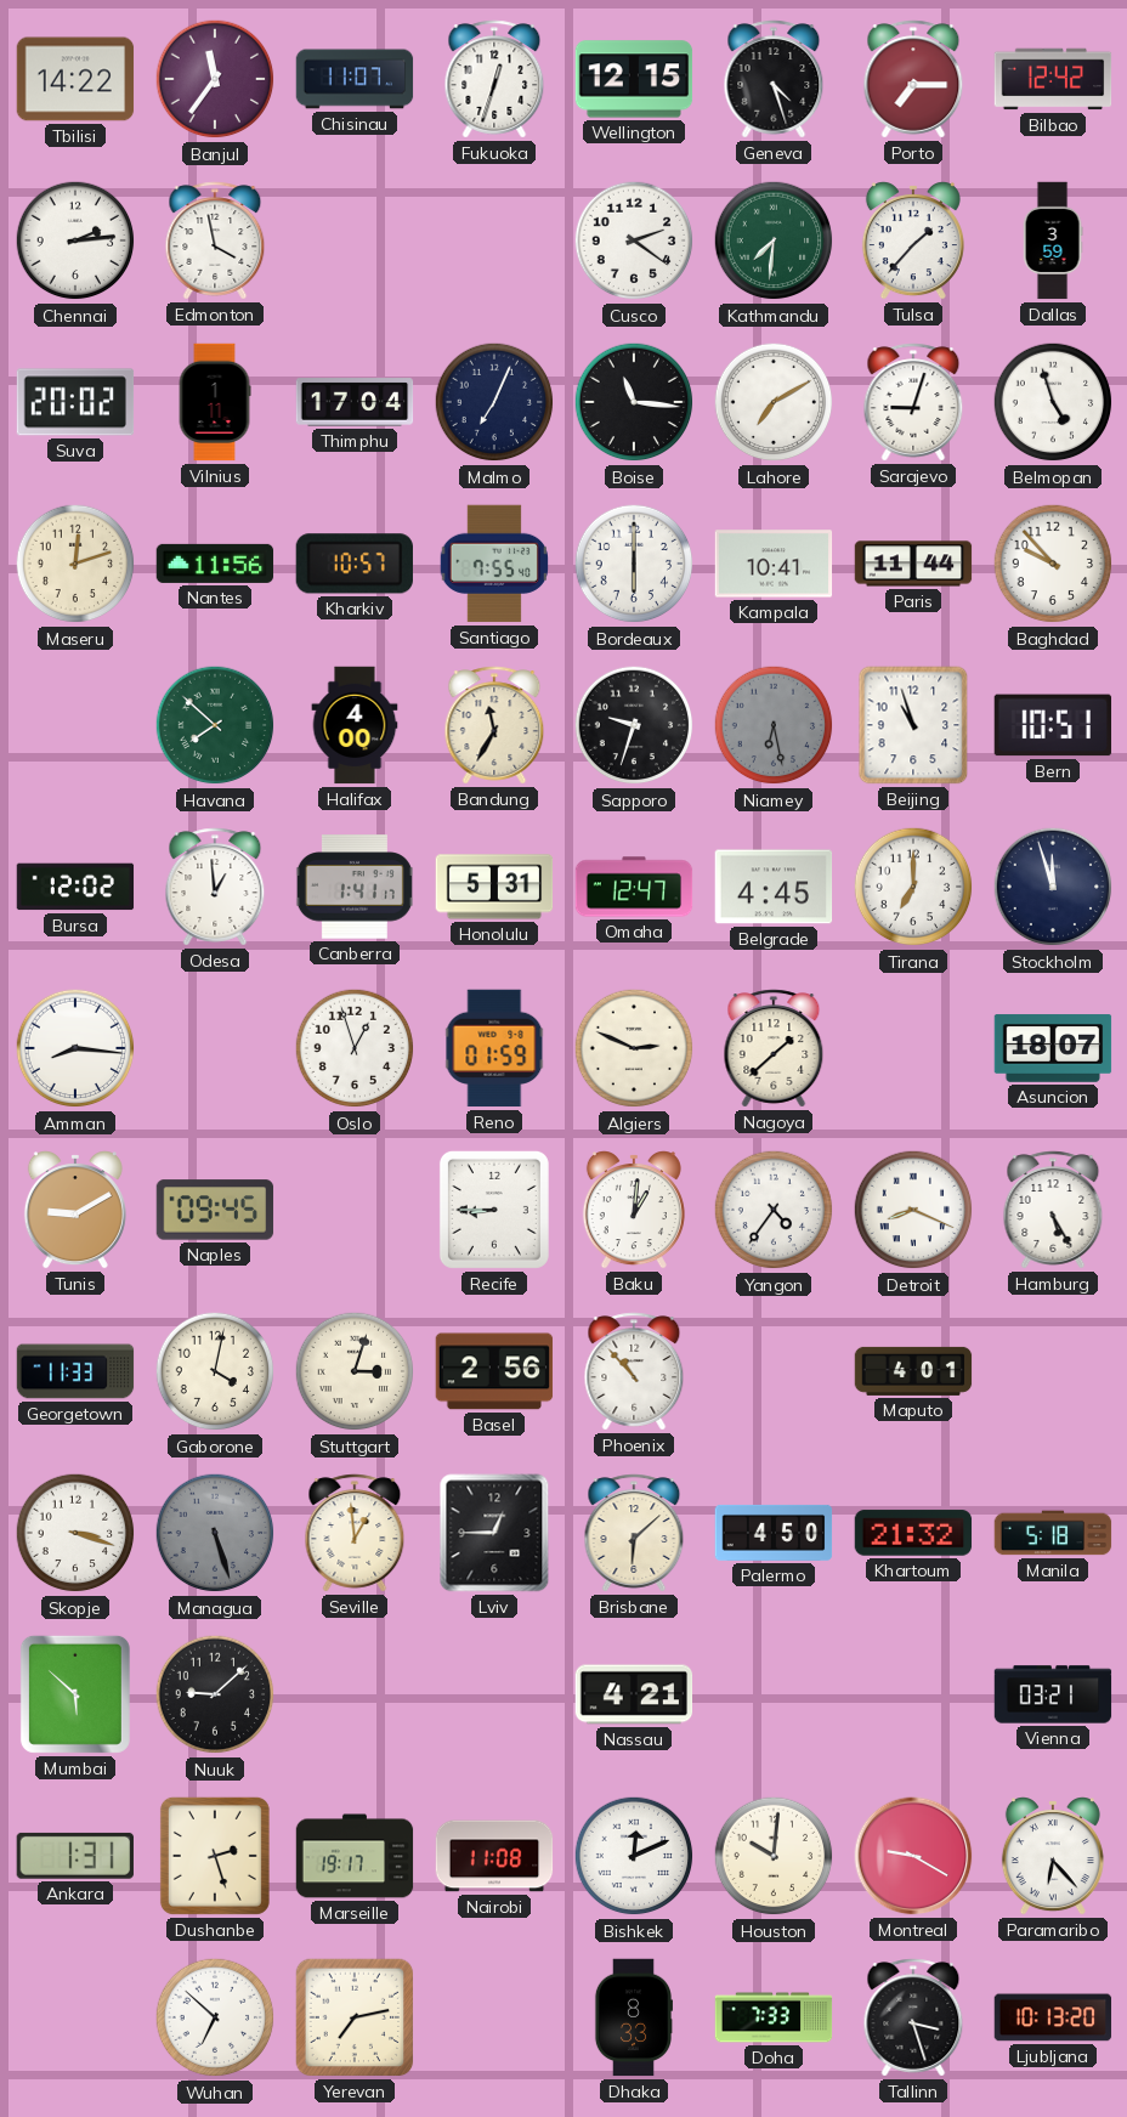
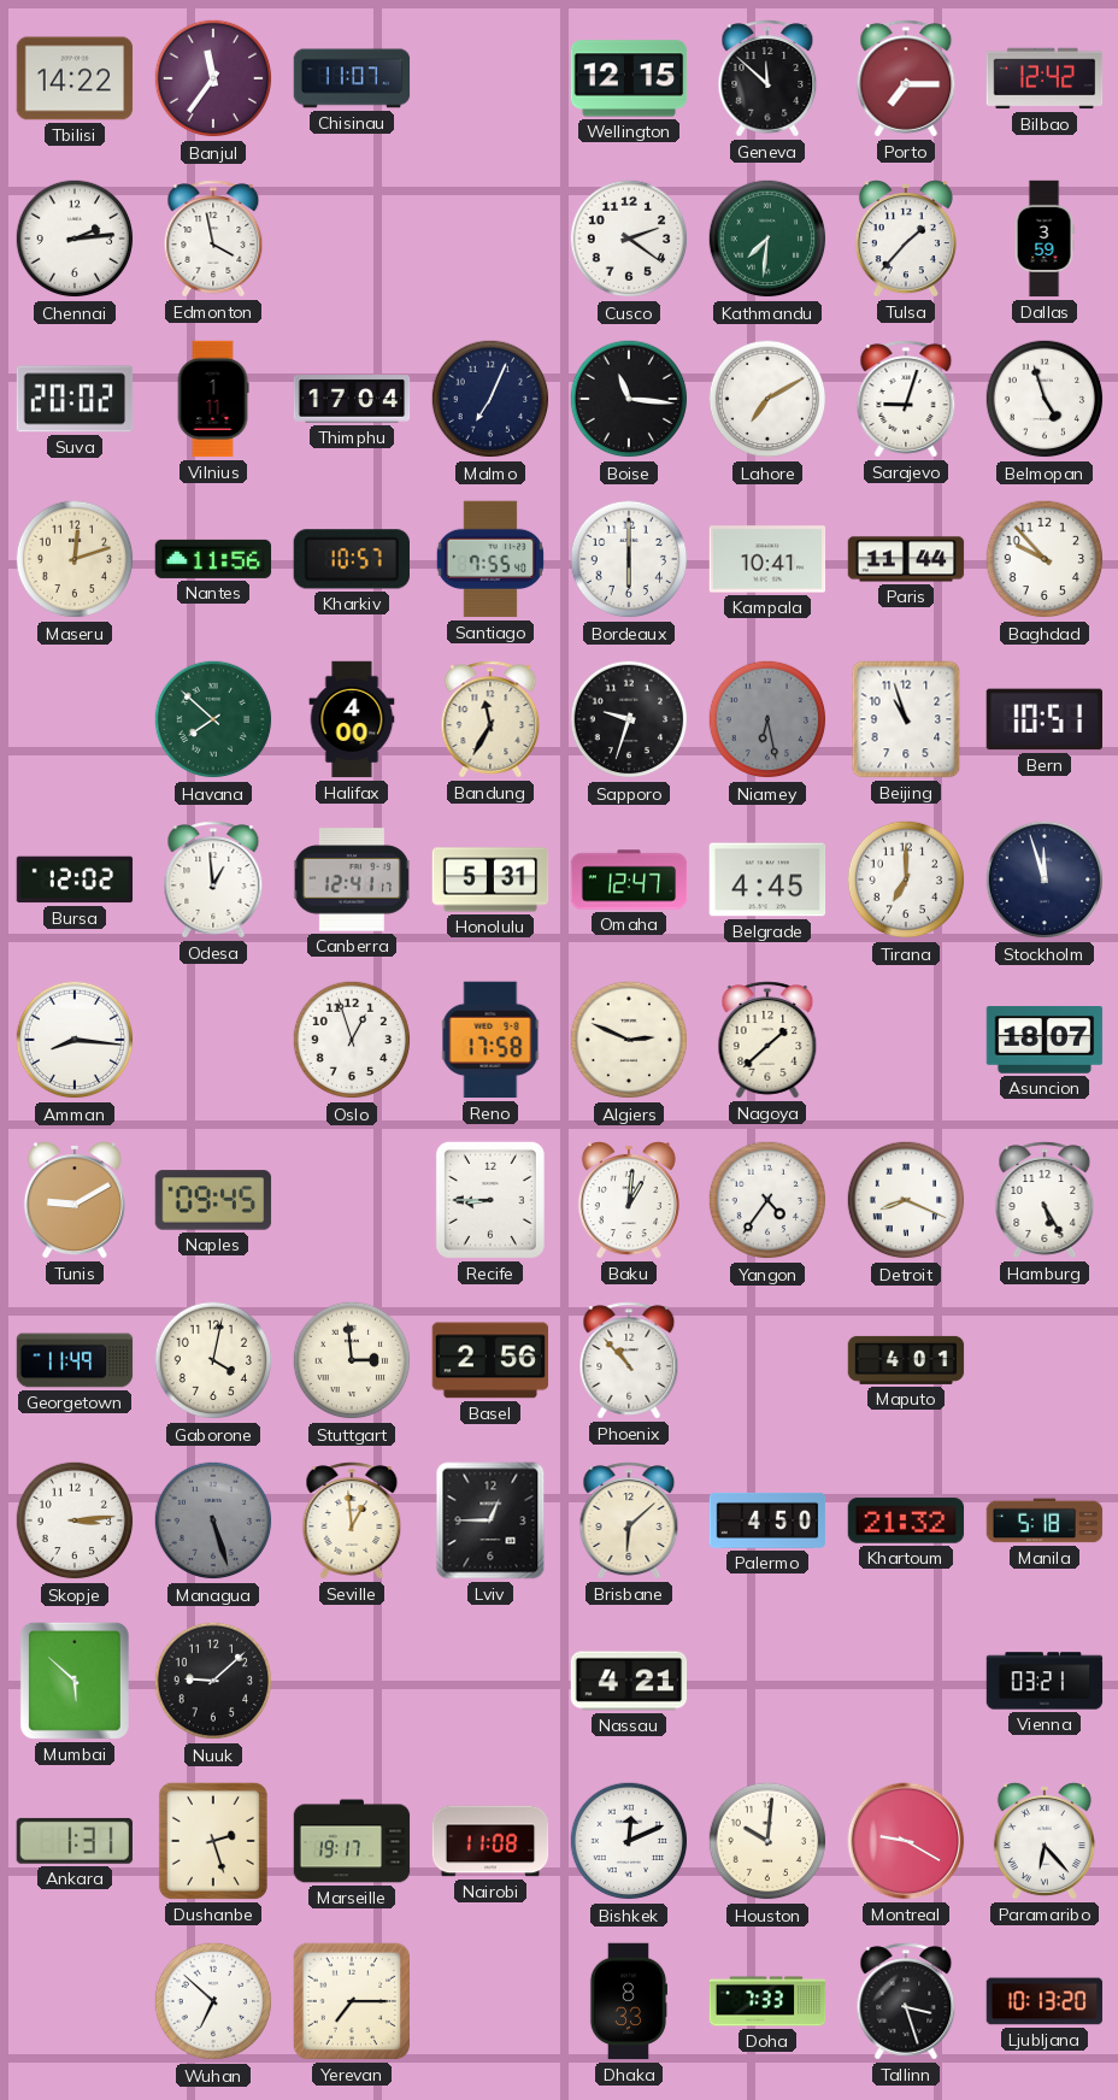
Fukuoka: 12:33 -> none (494, 79)
Geneva: 4:27 -> 11:52 (767, 78)
Canberra: 1:41 -> 12:41 (352, 880)
Reno: 01:59 -> 17:58 (490, 1040)
Georgetown: 11:33 -> 11:49 (75, 1360)
Stuttgart: 3:03 -> 2:59 (352, 1360)
Skopje: 3:18 -> 3:14 (75, 1520)
Yerevan: 7:13 -> 7:15 (352, 2001)
